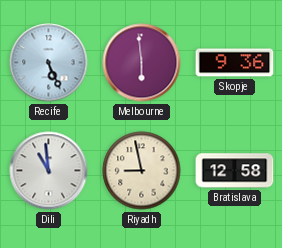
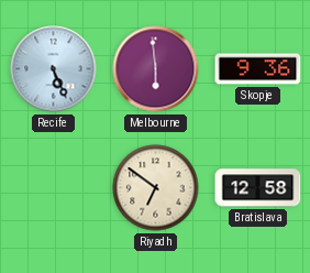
Dili: 10:59 -> none (49, 171)
Riyadh: 8:58 -> 6:51 (156, 188)
